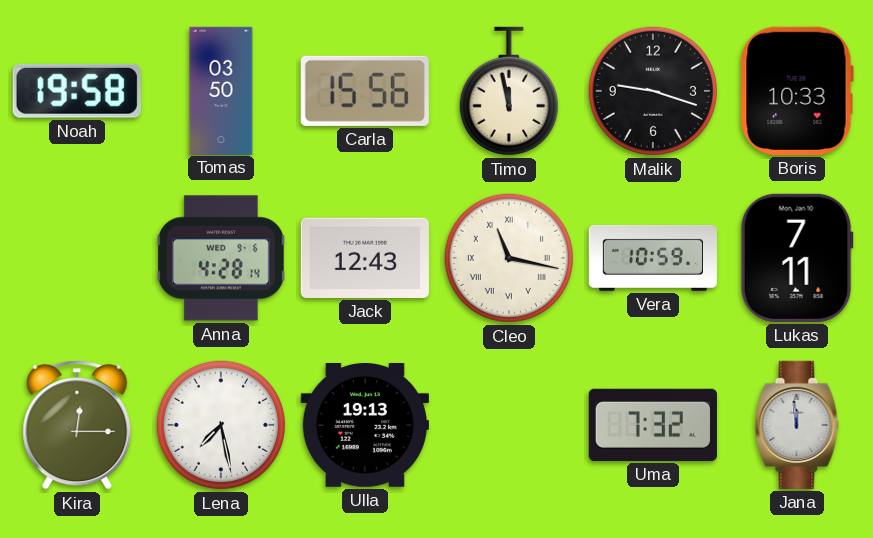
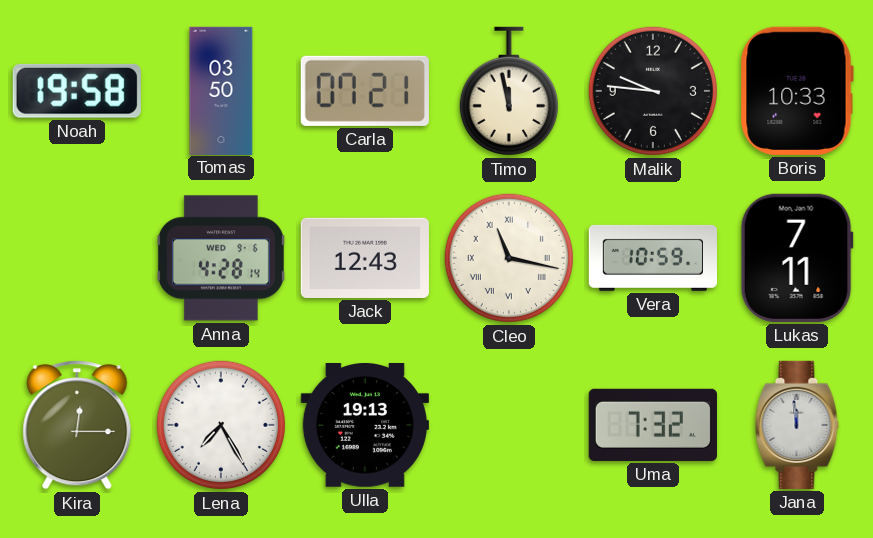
Carla: 15:56 -> 07:21 (365, 91)
Malik: 9:18 -> 9:46 (653, 91)
Lena: 7:28 -> 7:25 (221, 425)
